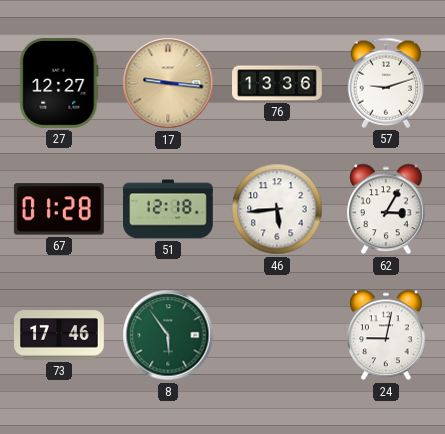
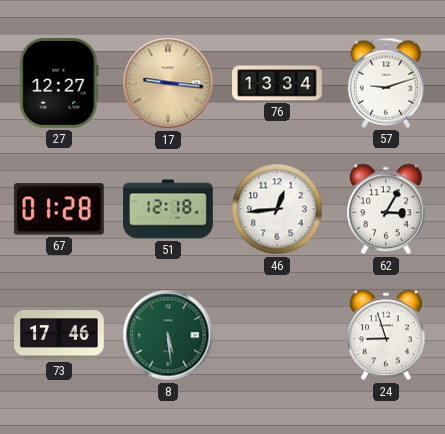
76: 13:36 -> 13:34 (277, 83)
46: 5:44 -> 12:44 (277, 209)
8: 5:54 -> 5:29 (168, 335)
24: 9:02 -> 8:57 (386, 335)
